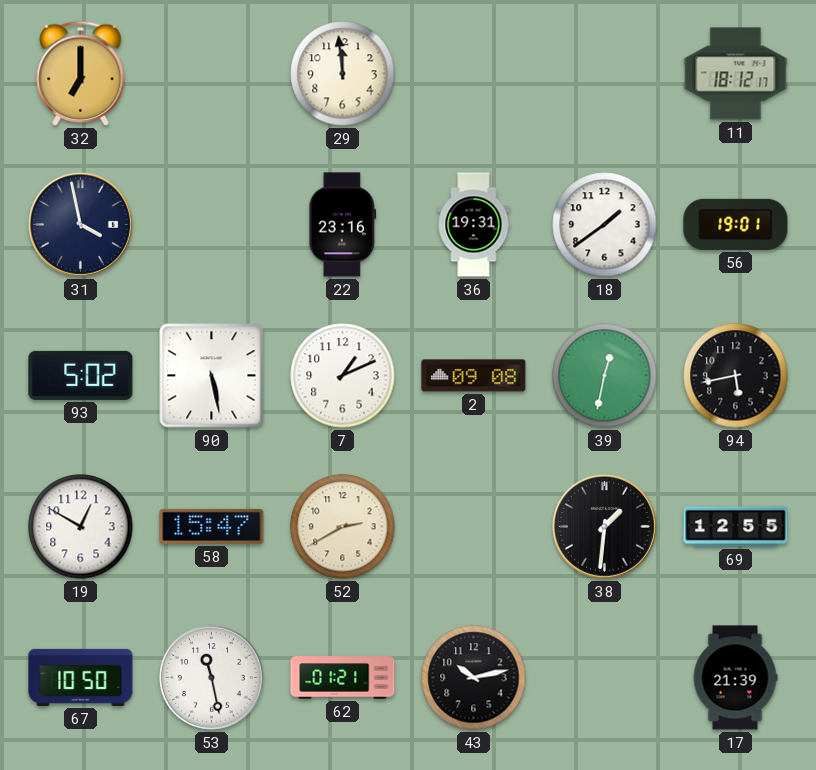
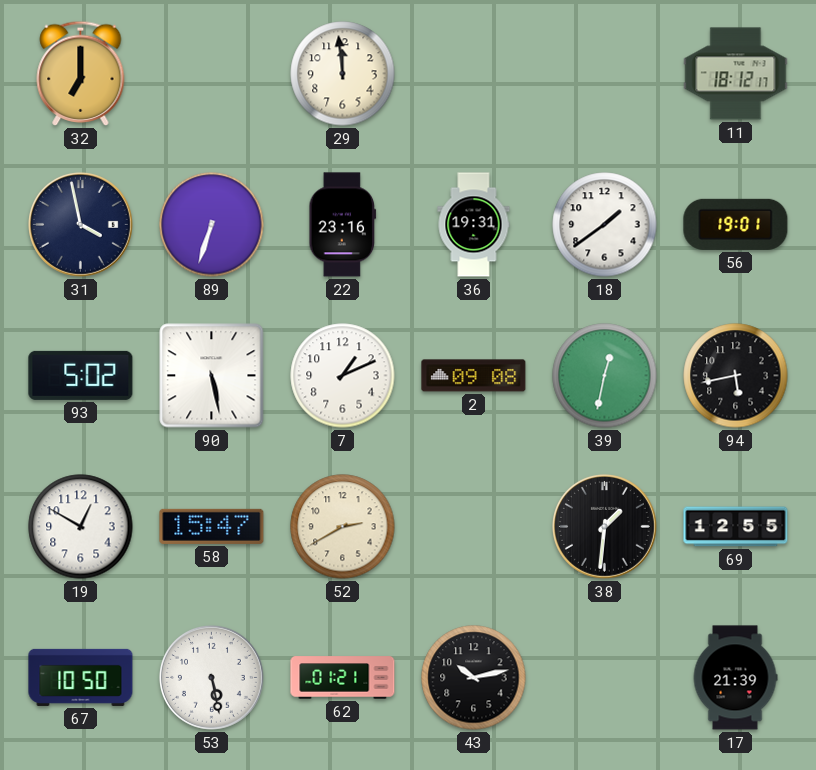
89: none -> 6:33 (212, 225)
53: 11:28 -> 5:28 (211, 677)
